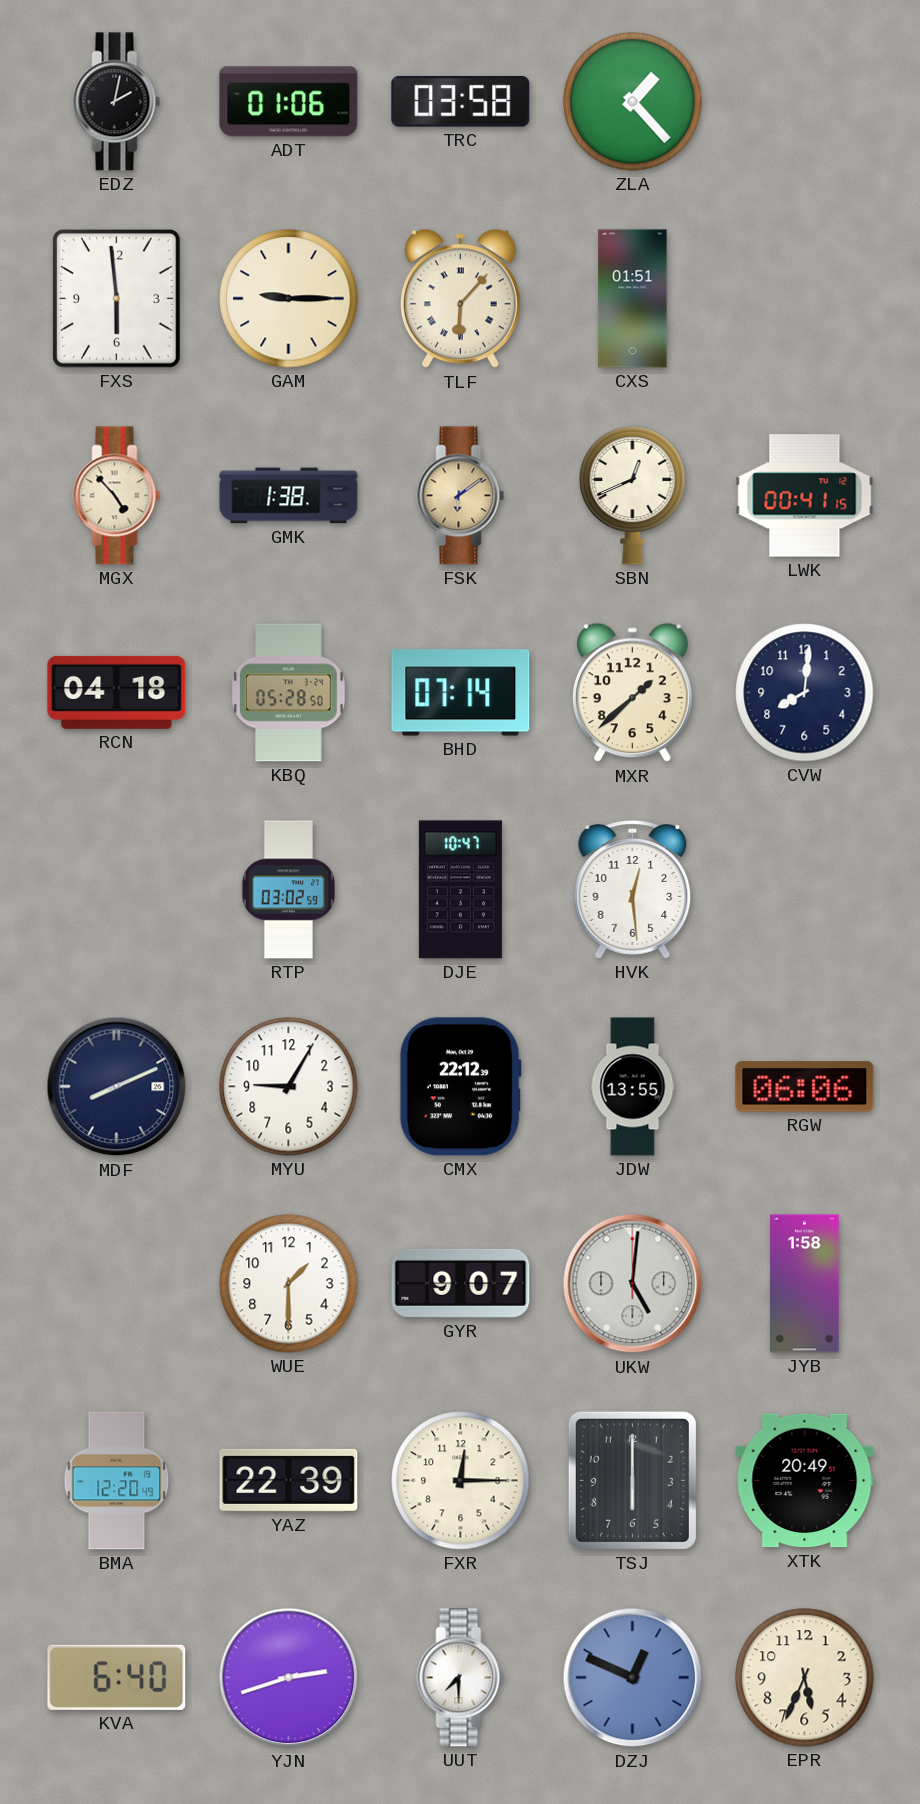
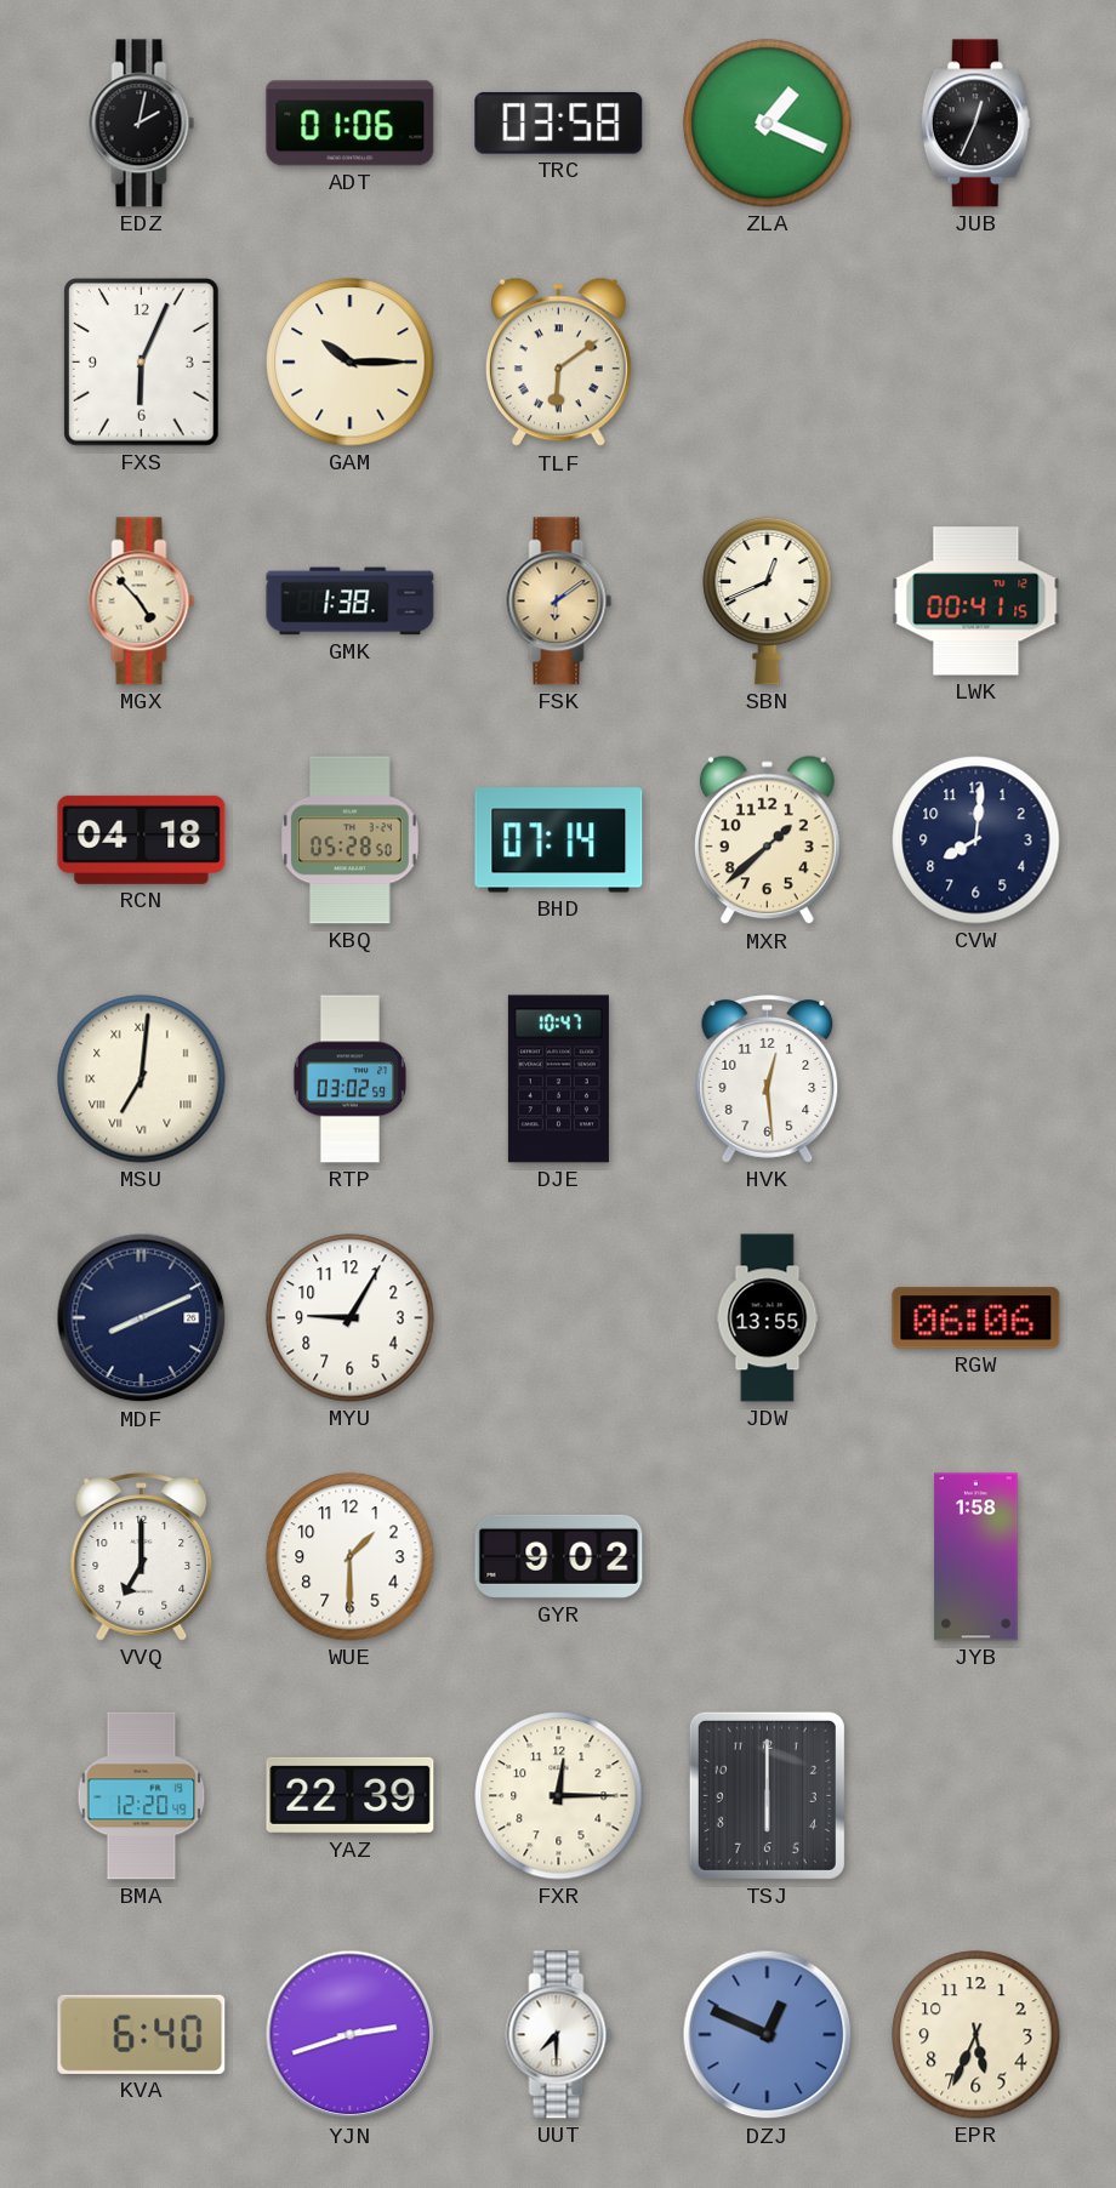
ZLA: 1:23 -> 1:19 (768, 124)
JUB: none -> 12:34 (975, 124)
FXS: 5:59 -> 6:04 (142, 363)
GAM: 9:15 -> 10:15 (351, 363)
TLF: 6:07 -> 6:09 (558, 363)
CXS: 01:51 -> none (633, 299)
MSU: none -> 7:01 (142, 1079)
CMX: 22:12 -> none (460, 1087)
VVQ: none -> 7:00 (142, 1557)
GYR: 9:07 -> 9:02 (559, 1556)
UKW: 5:01 -> none (633, 1284)
XTK: 20:49 -> none (805, 1481)
